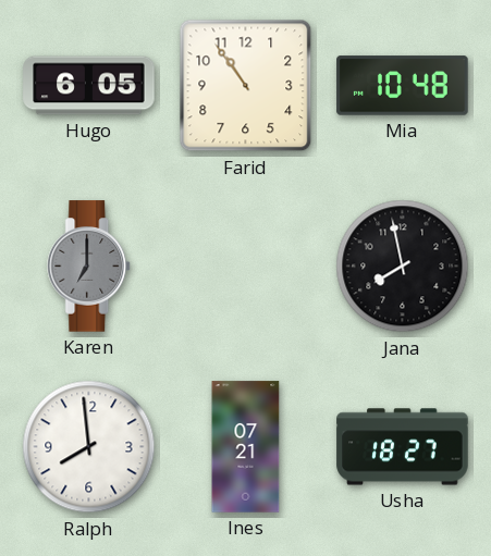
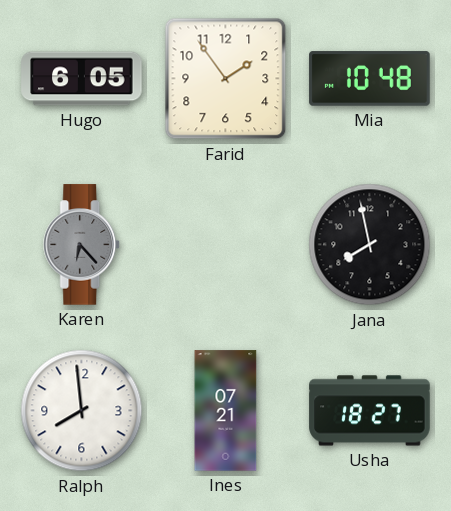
Farid: 10:54 -> 1:54 (226, 79)
Karen: 7:00 -> 6:23 (82, 245)
